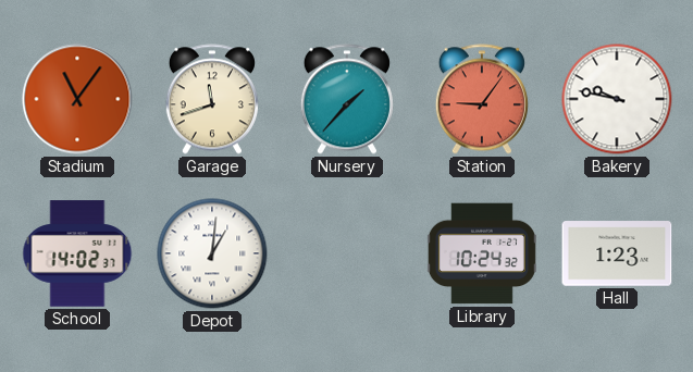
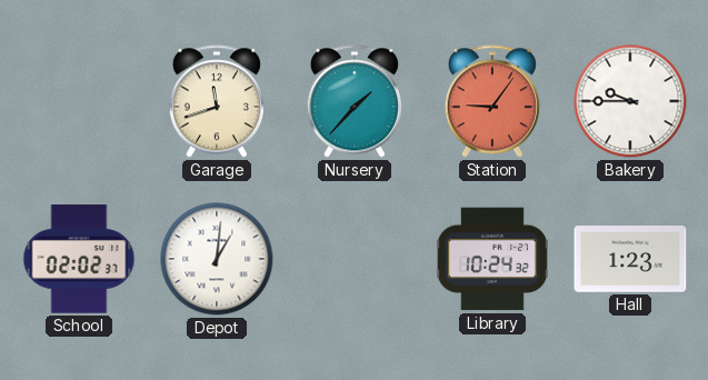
Stadium: 11:06 -> none (77, 99)
Bakery: 9:47 -> 9:45 (630, 101)
School: 14:02 -> 02:02 (79, 259)
